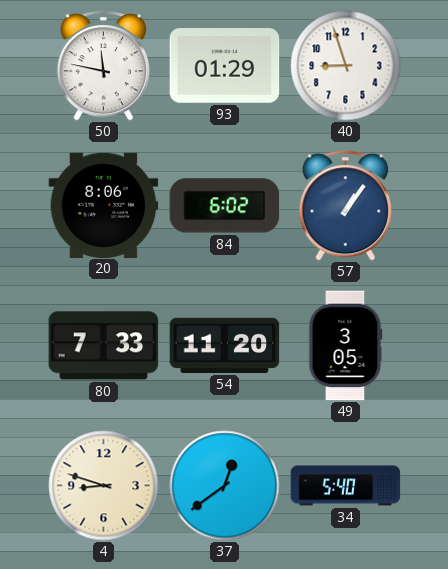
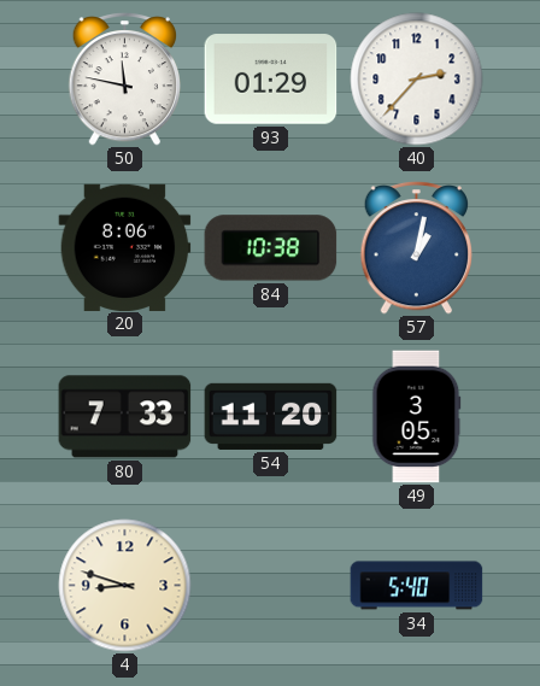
40: 8:57 -> 2:37 (417, 80)
84: 6:02 -> 10:38 (271, 248)
57: 1:06 -> 1:02 (416, 247)
37: 12:39 -> none (225, 486)
